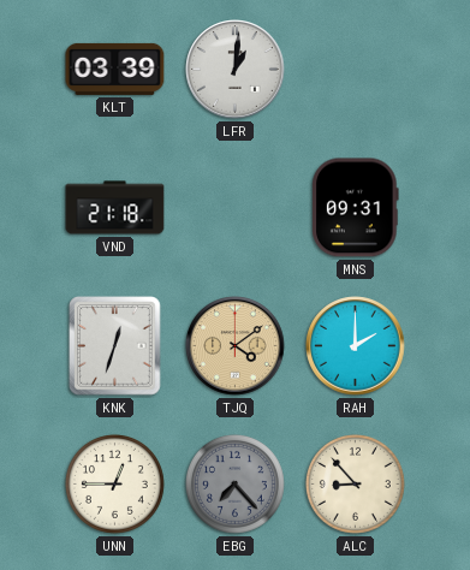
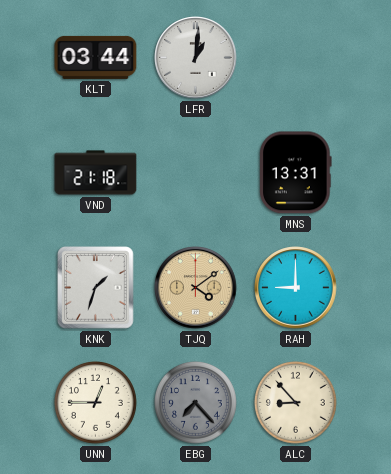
KLT: 03:39 -> 03:44 (96, 57)
MNS: 09:31 -> 13:31 (296, 173)
KNK: 12:33 -> 1:33 (96, 288)
RAH: 2:00 -> 9:00 (296, 288)
